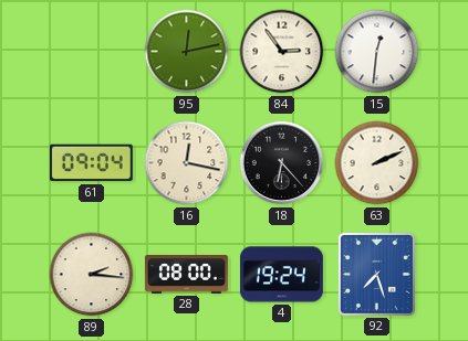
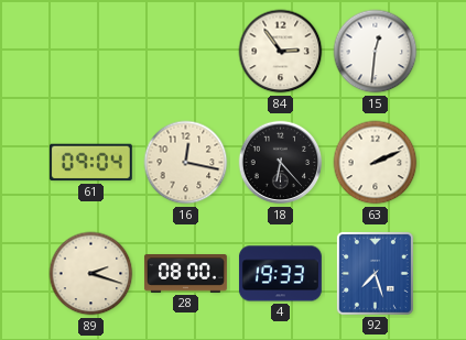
95: 12:13 -> none (187, 52)
89: 2:16 -> 2:18 (91, 274)
4: 19:24 -> 19:33 (280, 274)
